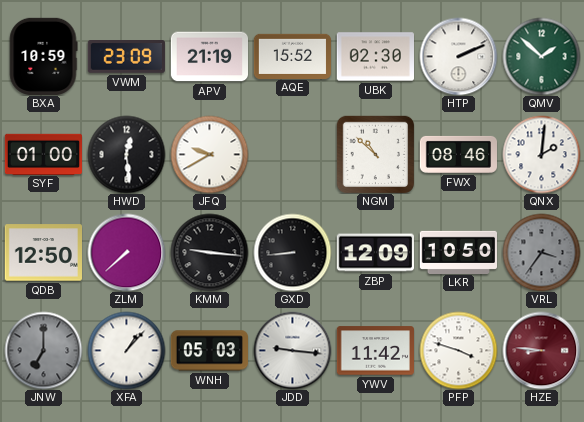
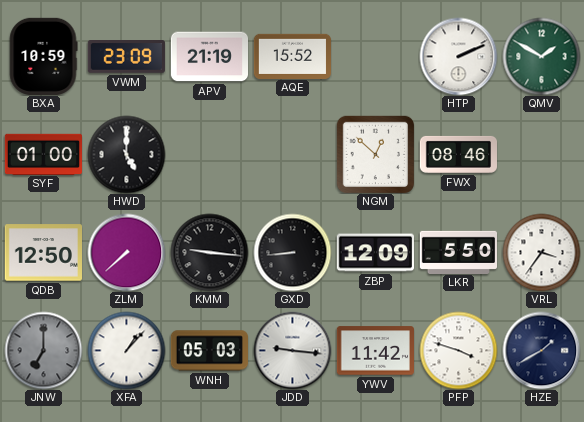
UBK: 02:30 -> none (375, 57)
QMV: 1:52 -> 1:50 (541, 56)
HWD: 12:29 -> 5:00 (126, 154)
JFQ: 9:40 -> none (209, 154)
NGM: 10:52 -> 12:52 (375, 154)
QNX: 2:01 -> none (541, 154)
LKR: 10:50 -> 5:50 (458, 252)
VRL dial: grey -> white (541, 252)
HZE: 8:46 -> 1:40 (541, 350)
HZE dial: burgundy -> navy (541, 350)
